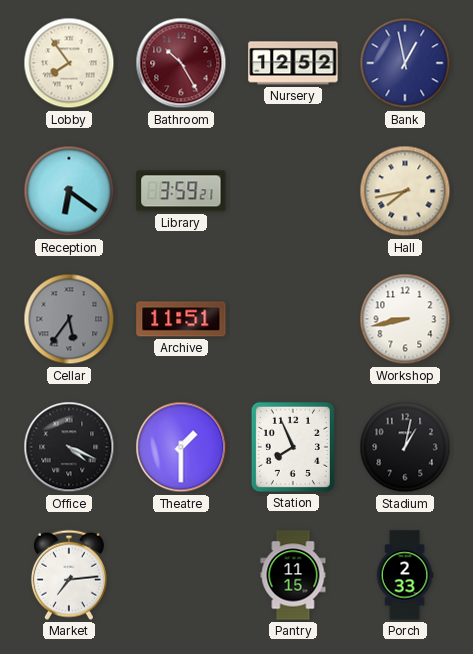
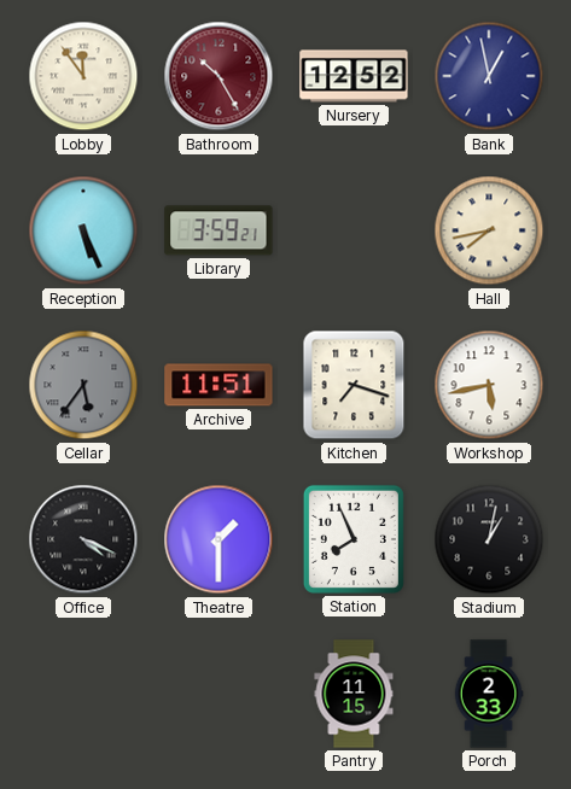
Lobby: 7:54 -> 11:54 (83, 76)
Reception: 6:21 -> 5:26 (83, 230)
Kitchen: none -> 7:18 (354, 385)
Workshop: 8:43 -> 5:43 (489, 385)
Market: 7:14 -> none (69, 575)
